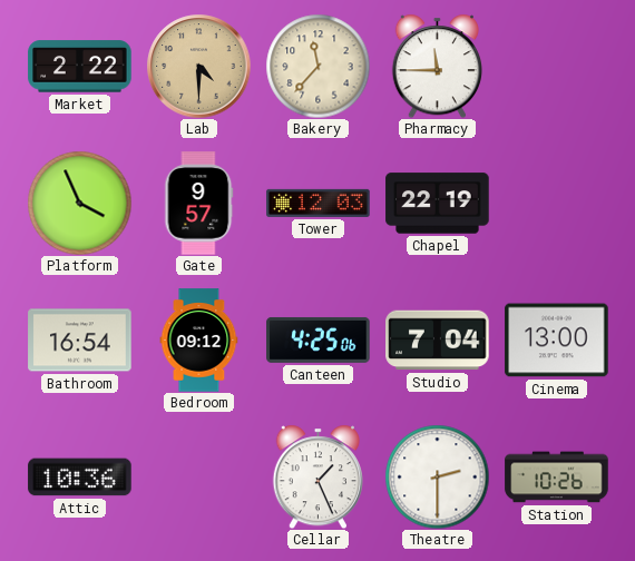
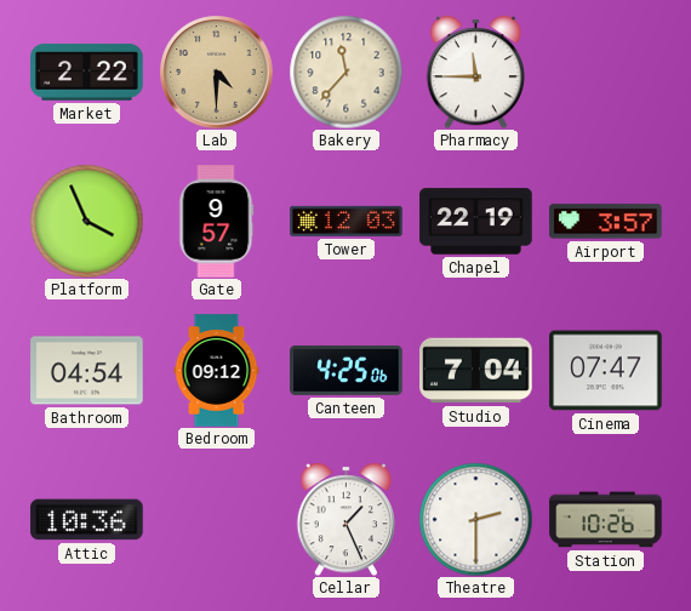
Airport: none -> 3:57 (606, 222)
Bathroom: 16:54 -> 04:54 (87, 371)
Cinema: 13:00 -> 07:47 (606, 371)
